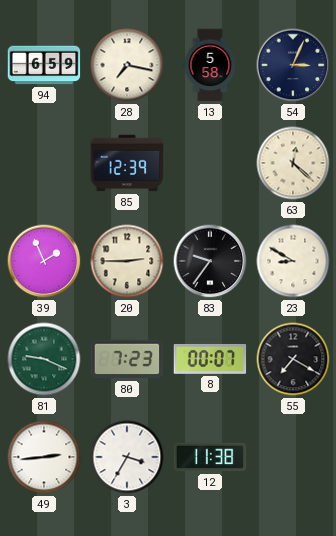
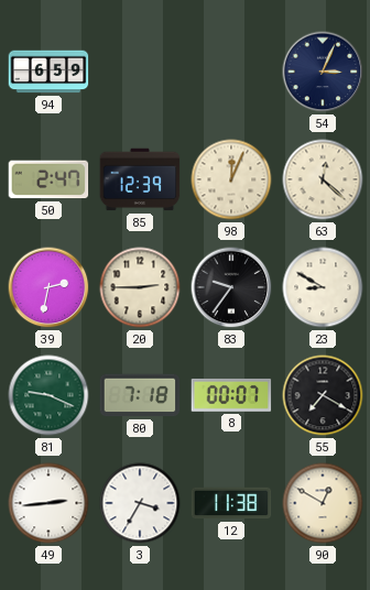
28: 7:17 -> none (127, 65)
13: 5:58 -> none (210, 65)
50: none -> 2:47 (48, 179)
98: none -> 12:04 (231, 179)
39: 1:56 -> 2:32 (48, 287)
80: 7:23 -> 7:18 (140, 395)
90: none -> 12:50 (323, 503)
